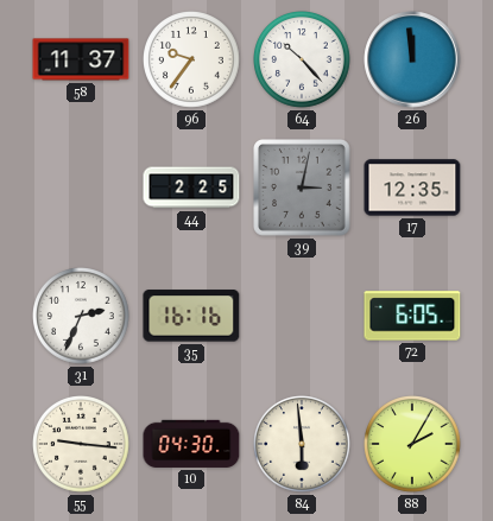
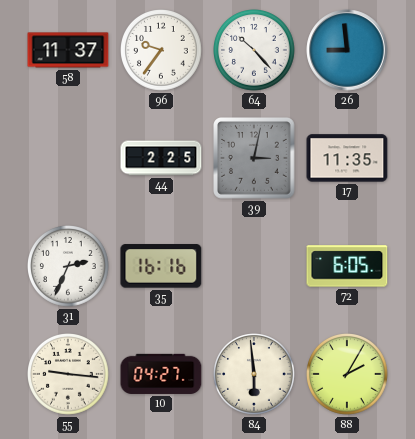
26: 11:59 -> 8:59 (347, 50)
17: 12:35 -> 11:35 (347, 158)
10: 04:30 -> 04:27 (161, 374)
